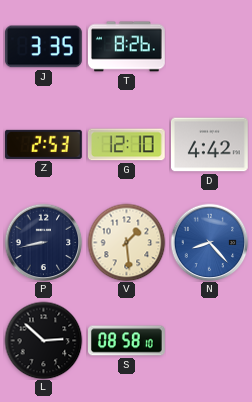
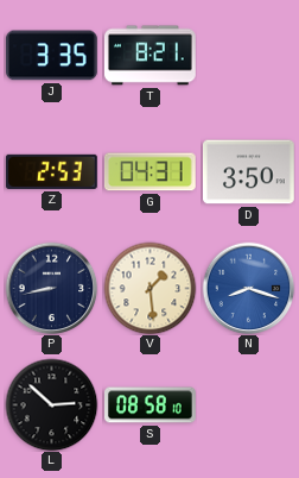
T: 8:26 -> 8:21 (149, 56)
G: 12:10 -> 04:31 (149, 172)
D: 4:42 -> 3:50 (249, 172)
N: 8:23 -> 8:18 (248, 288)
